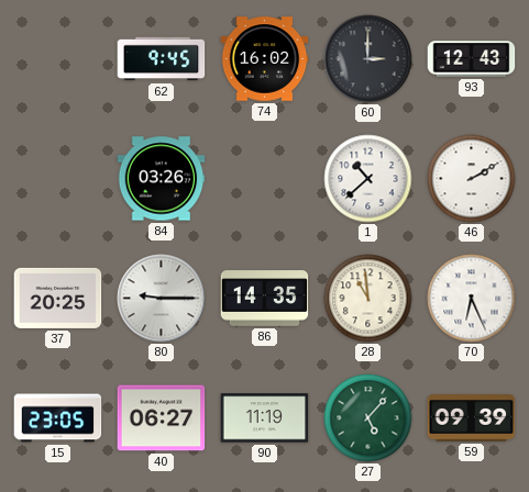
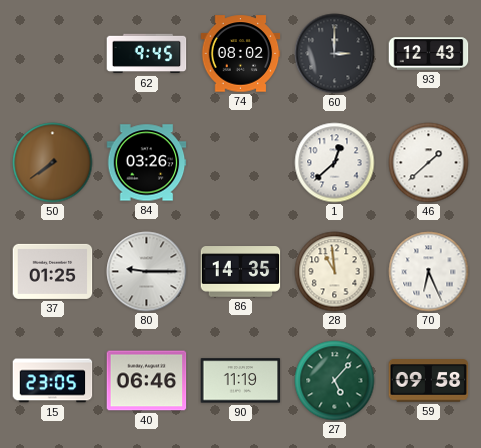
74: 16:02 -> 08:02 (241, 54)
50: none -> 7:39 (53, 163)
1: 10:38 -> 12:38 (335, 163)
46: 2:10 -> 1:38 (429, 163)
37: 20:25 -> 01:25 (53, 271)
40: 06:27 -> 06:46 (147, 381)
59: 09:39 -> 09:58 (429, 381)
